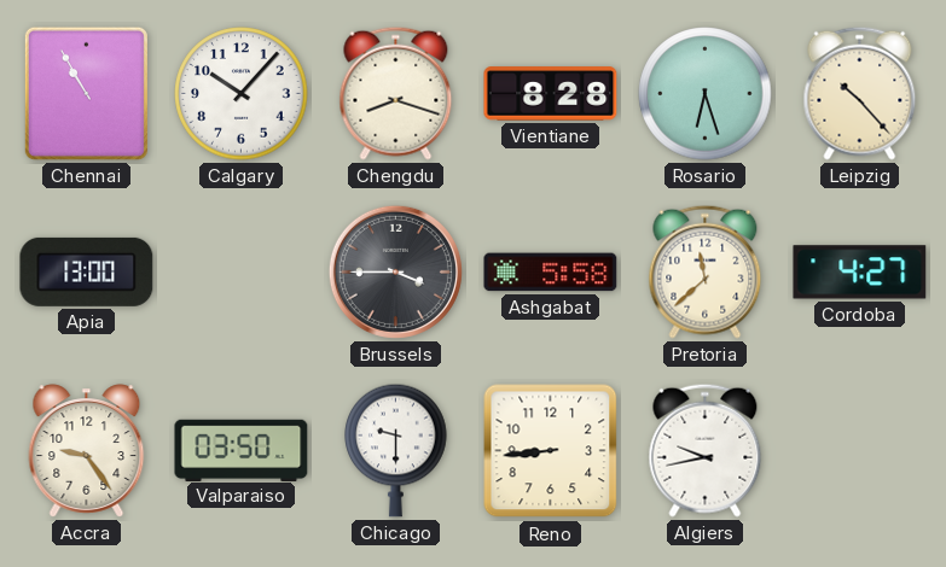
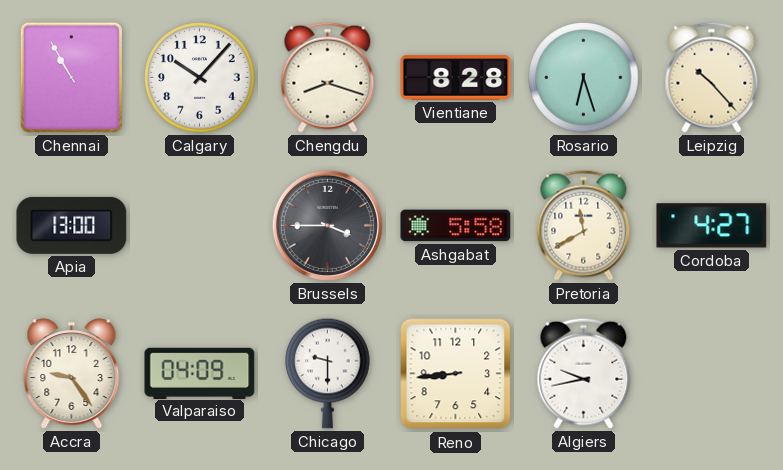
Pretoria: 11:38 -> 11:40 (584, 225)
Valparaiso: 03:50 -> 04:09 (200, 373)
